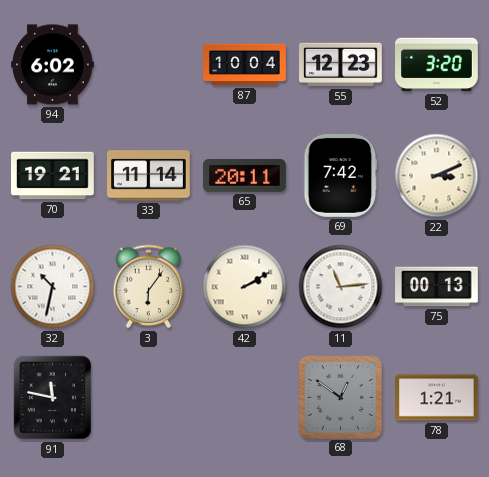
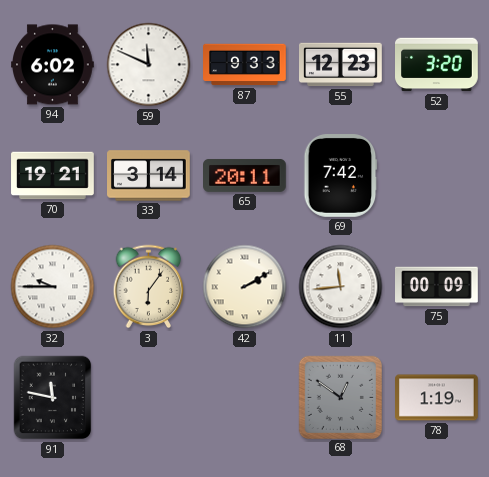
59: none -> 11:49 (149, 65)
87: 10:04 -> 9:33 (245, 65)
33: 11:14 -> 3:14 (149, 176)
22: 3:11 -> none (437, 176)
32: 10:32 -> 9:45 (53, 287)
11: 11:14 -> 11:44 (341, 287)
75: 00:13 -> 00:09 (437, 287)
78: 1:21 -> 1:19 (437, 398)
